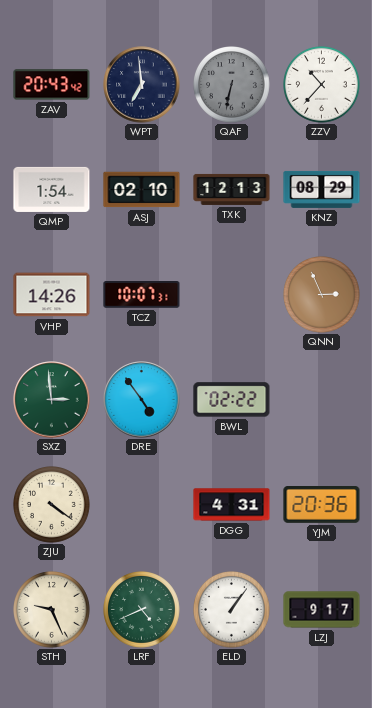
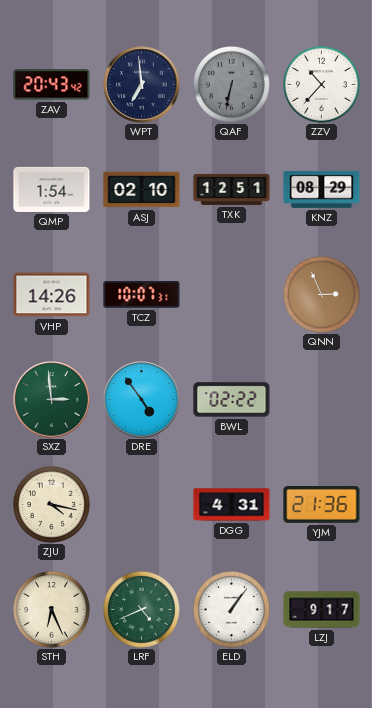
TXK: 12:13 -> 12:51 (232, 189)
ZJU: 4:21 -> 4:17 (52, 505)
YJM: 20:36 -> 21:36 (322, 505)
STH: 9:26 -> 6:26 (52, 610)
